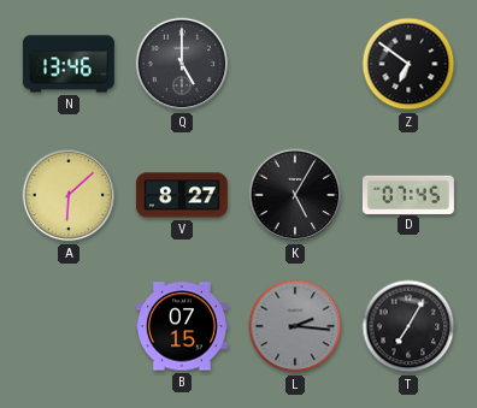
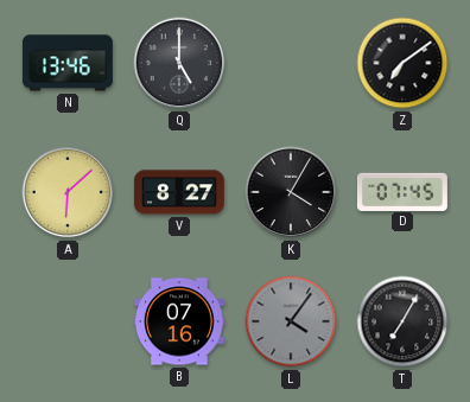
Z: 6:51 -> 7:09 (402, 63)
K: 5:05 -> 4:05 (291, 192)
B: 07:15 -> 07:16 (179, 321)
L: 2:16 -> 4:06 (291, 321)
